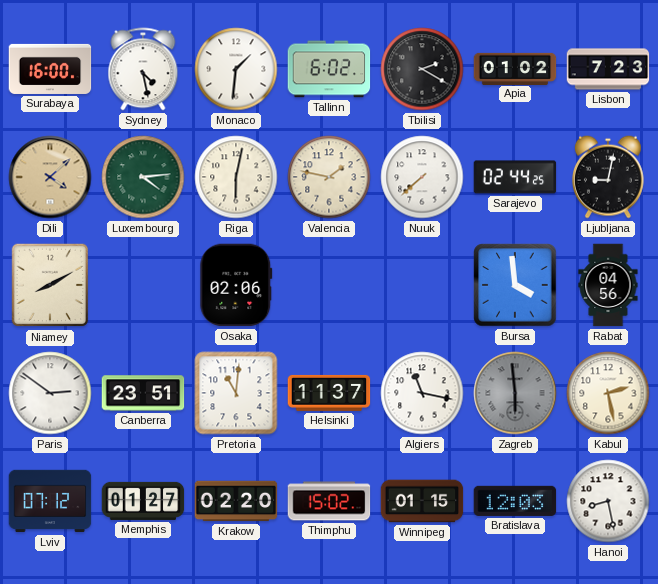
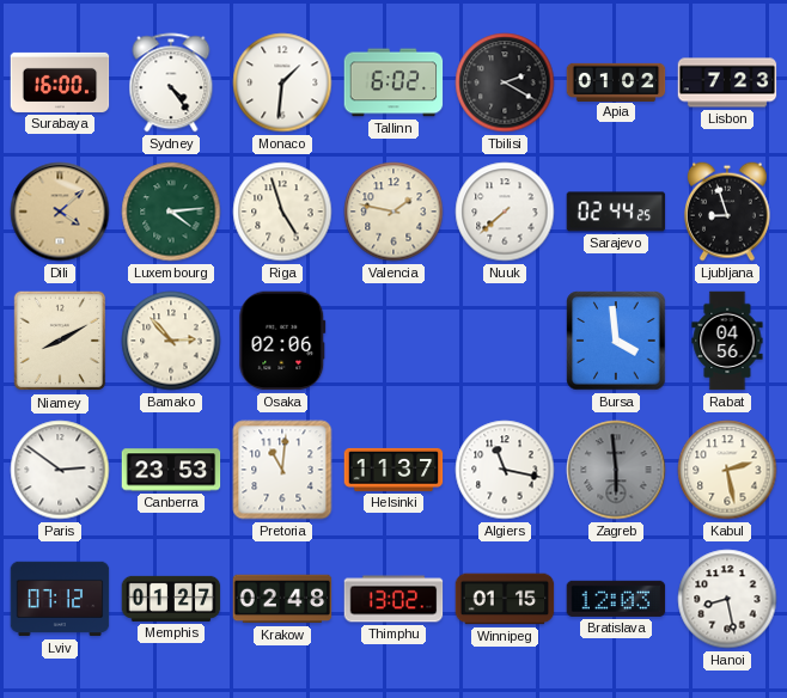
Sydney: 4:28 -> 4:24 (171, 82)
Riga: 6:02 -> 4:57 (282, 212)
Ljubljana: 9:02 -> 8:57 (727, 212)
Bamako: none -> 2:53 (171, 341)
Canberra: 23:51 -> 23:53 (171, 470)
Krakow: 02:20 -> 02:48 (282, 599)
Thimphu: 15:02 -> 13:02 (393, 599)
